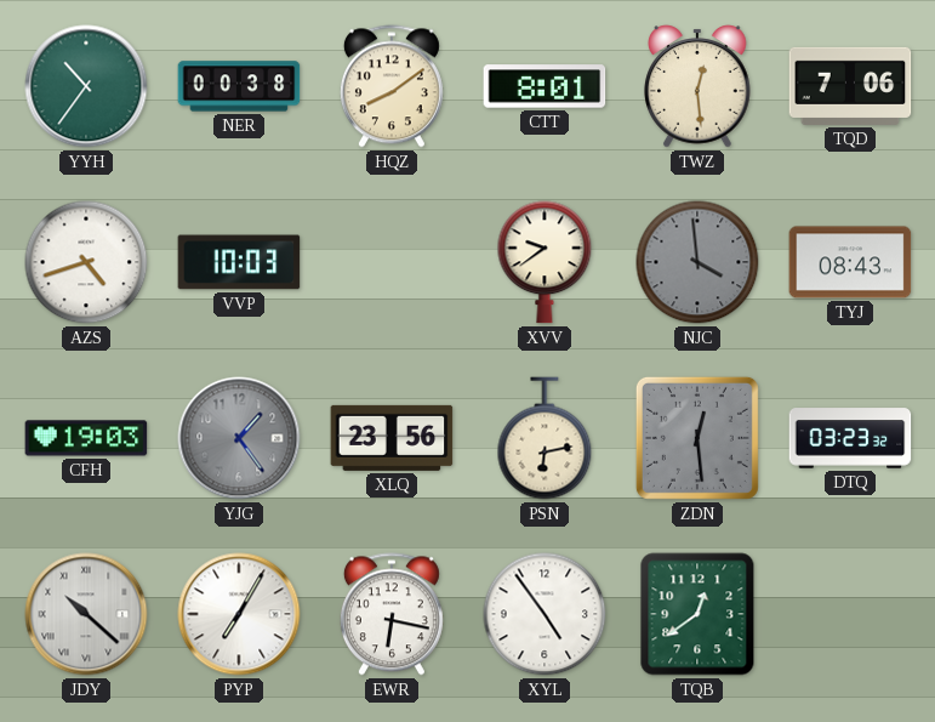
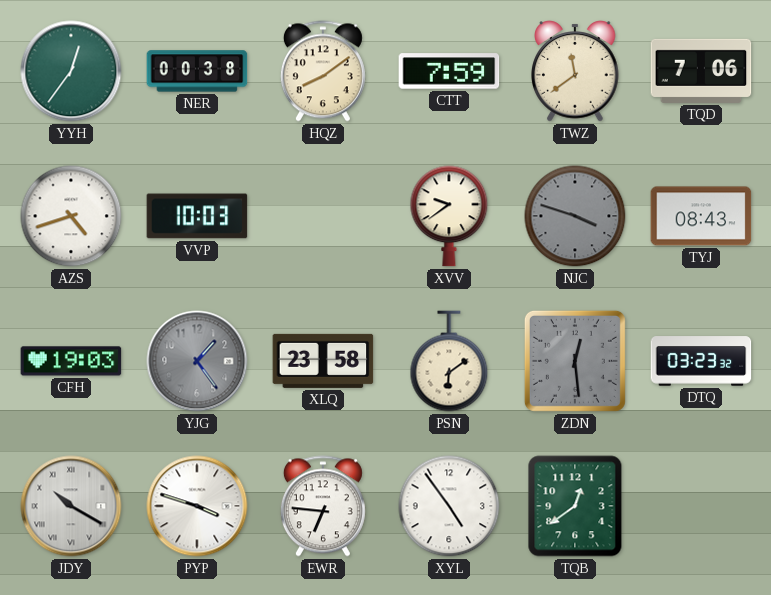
YYH: 10:36 -> 12:36 (71, 71)
CTT: 8:01 -> 7:59 (449, 71)
TWZ: 12:29 -> 11:39 (575, 71)
NJC: 3:59 -> 3:48 (575, 216)
XLQ: 23:56 -> 23:58 (323, 361)
PSN: 6:13 -> 6:09 (449, 361)
JDY: 10:22 -> 10:20 (71, 506)
PYP: 7:05 -> 3:48 (197, 506)
EWR: 6:17 -> 6:46 (323, 506)
